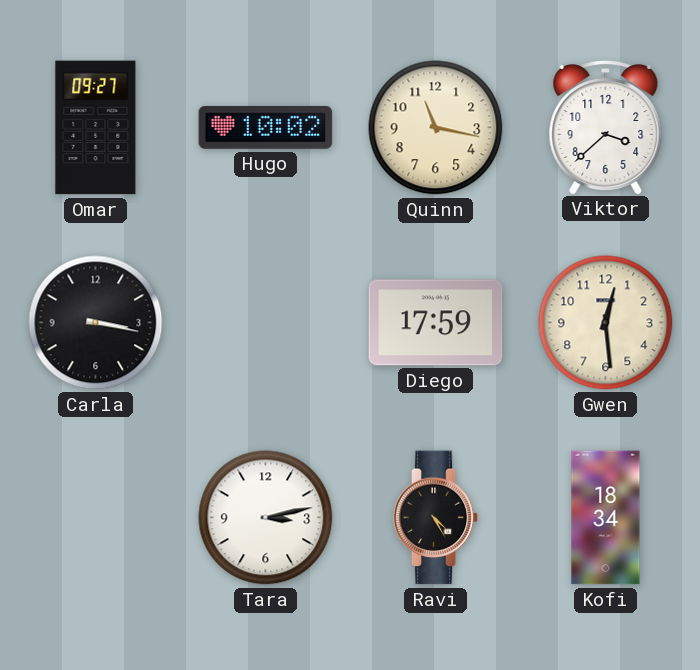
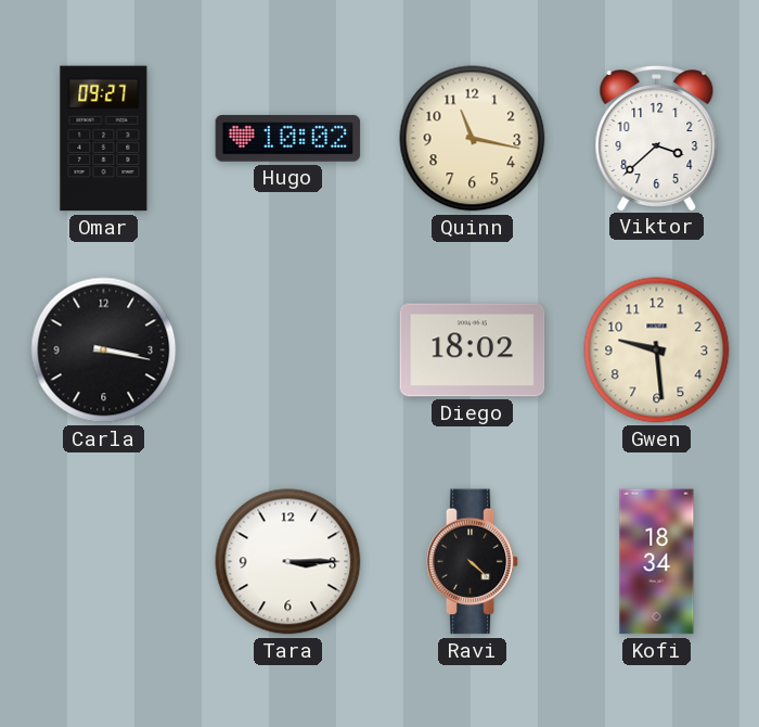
Diego: 17:59 -> 18:02 (473, 350)
Gwen: 12:29 -> 9:29 (657, 350)
Tara: 3:13 -> 3:15 (288, 562)
Ravi: 4:25 -> 4:22 (473, 562)
